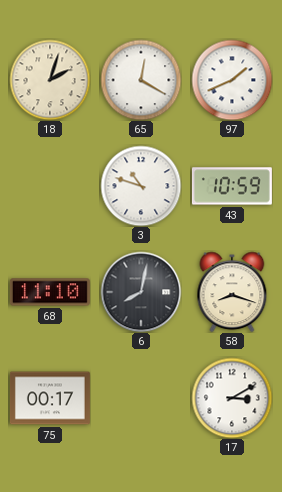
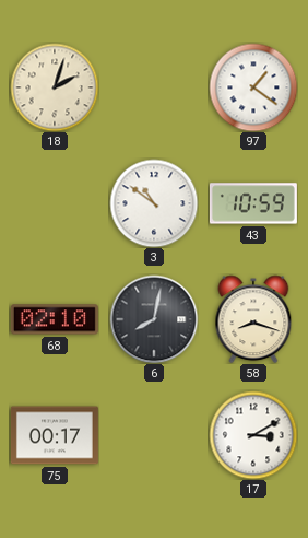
65: 12:20 -> none (141, 80)
97: 1:41 -> 1:21 (253, 87)
3: 10:48 -> 10:51 (154, 203)
68: 11:10 -> 02:10 (55, 319)
